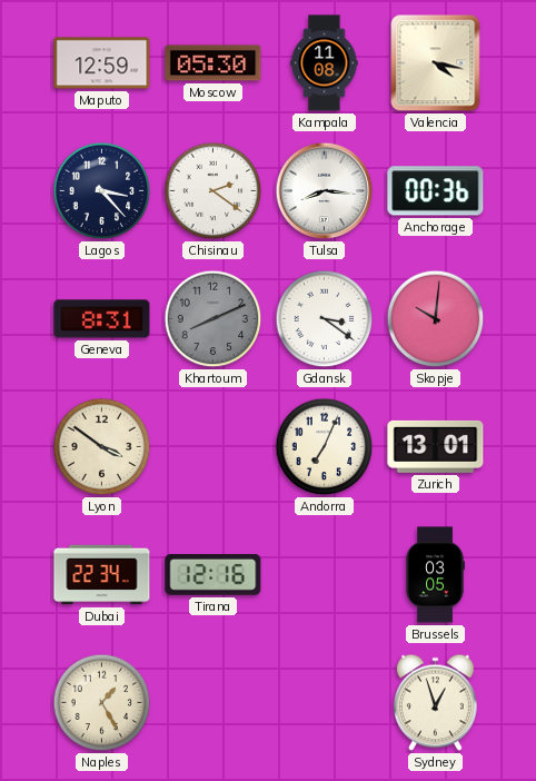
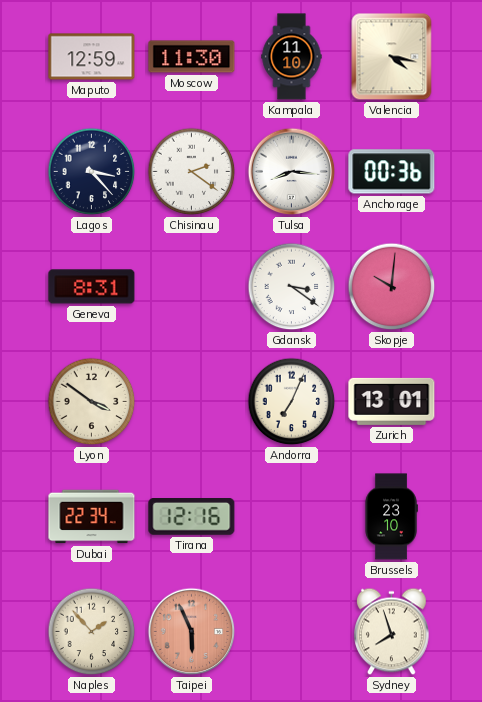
Moscow: 05:30 -> 11:30 (192, 57)
Kampala: 11:08 -> 11:10 (292, 57)
Khartoum: 8:11 -> none (214, 319)
Brussels: 03:05 -> 23:10 (391, 517)
Naples: 1:25 -> 1:53 (92, 632)
Taipei: none -> 5:56 (192, 632)
Sydney: 12:57 -> 7:57 (392, 632)
